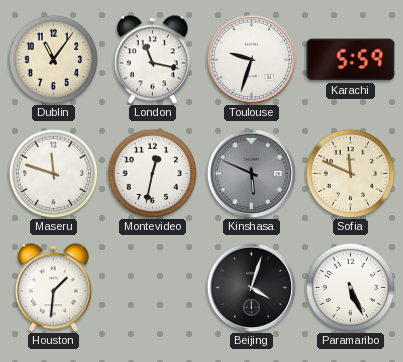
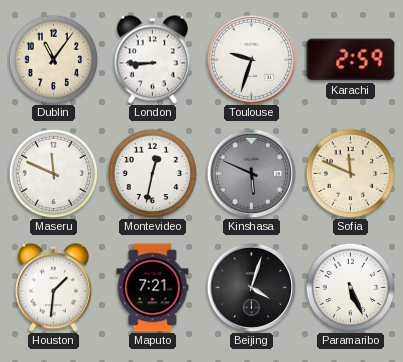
London: 11:17 -> 8:45 (152, 60)
Karachi: 5:59 -> 2:59 (351, 60)
Maseru: 11:48 -> 11:49 (53, 173)
Maputo: none -> 7:21 (153, 288)
